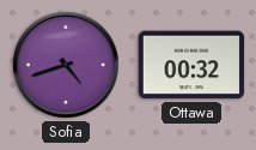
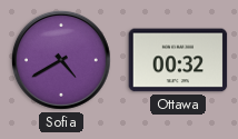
Sofia: 4:42 -> 4:40 (61, 60)
